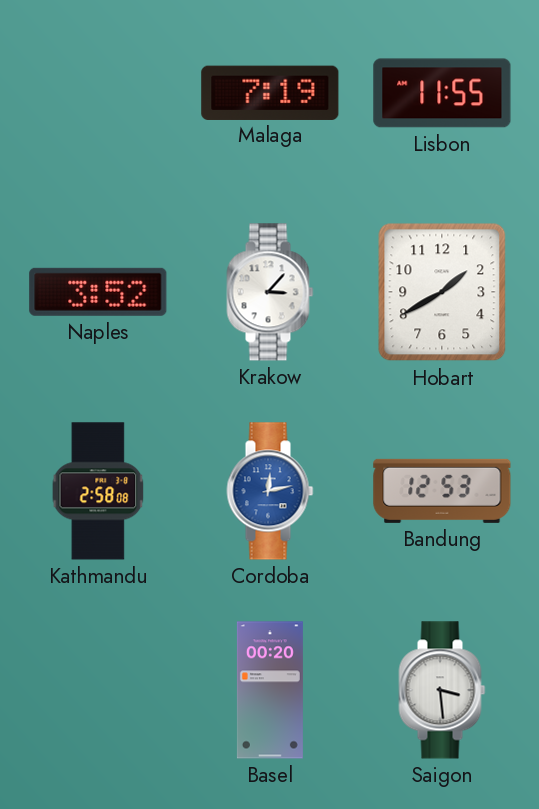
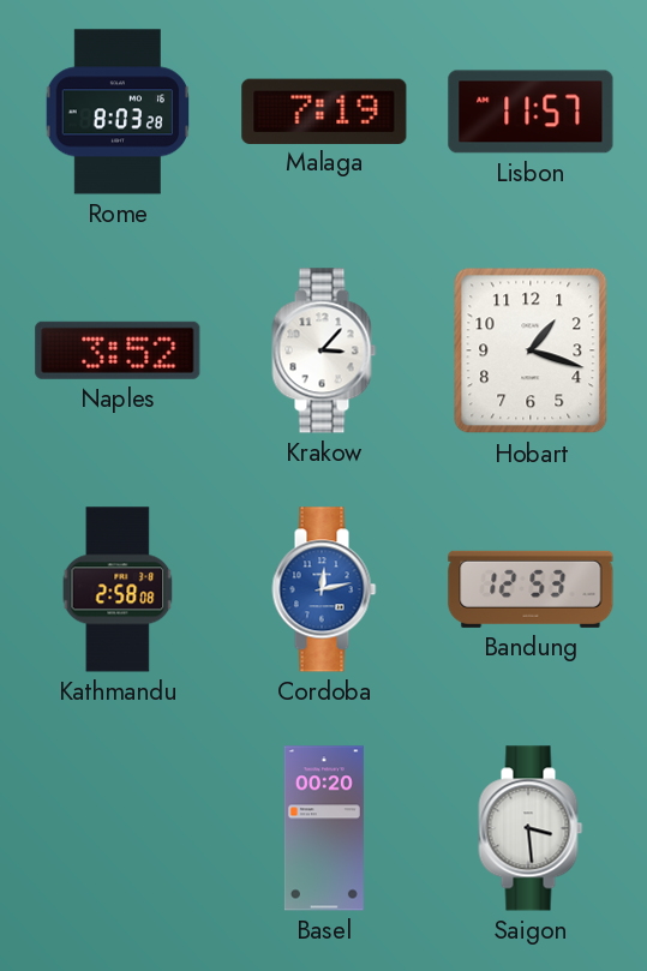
Rome: none -> 8:03 (118, 112)
Lisbon: 11:55 -> 11:57 (531, 112)
Hobart: 1:40 -> 1:18 (531, 350)
